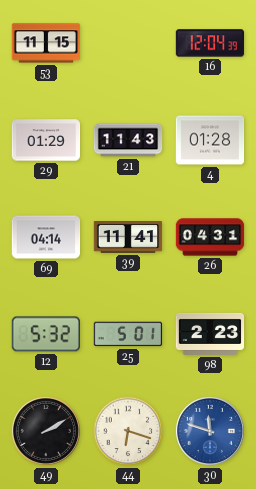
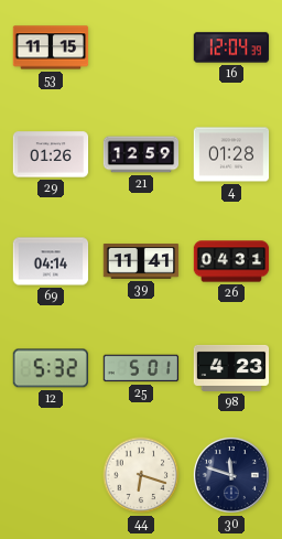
29: 01:29 -> 01:26 (51, 154)
21: 11:43 -> 12:59 (141, 154)
98: 2:23 -> 4:23 (231, 368)
49: 2:10 -> none (46, 431)
30 dial: blue -> navy (231, 475)
